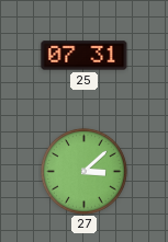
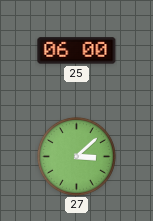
25: 07:31 -> 06:00 (77, 51)
